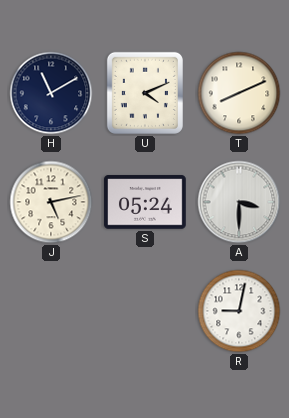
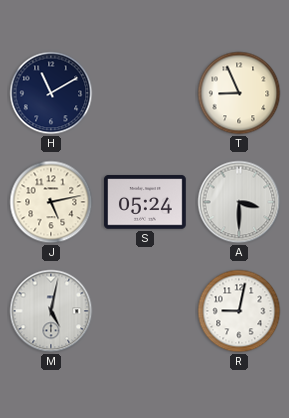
U: 4:11 -> none (145, 93)
T: 8:11 -> 8:56 (239, 93)
M: none -> 5:02 (51, 311)
